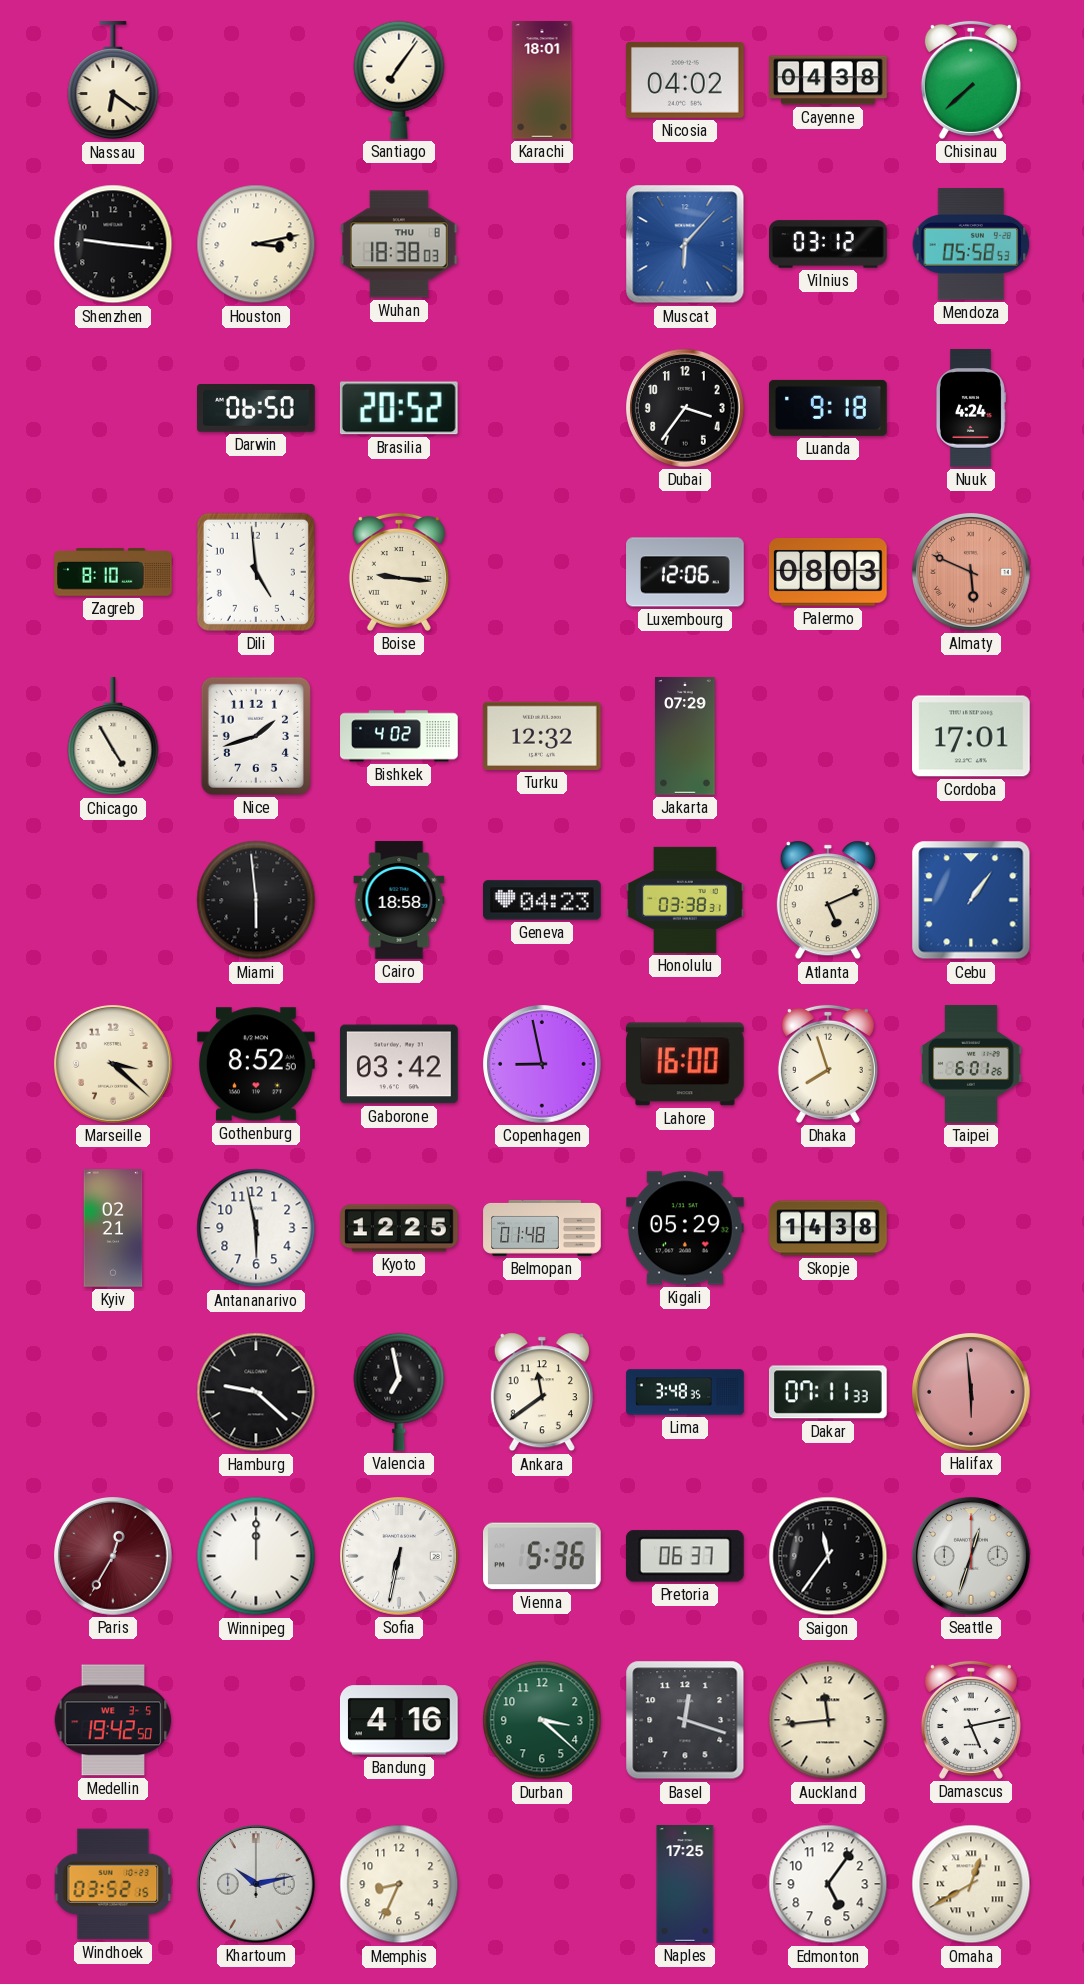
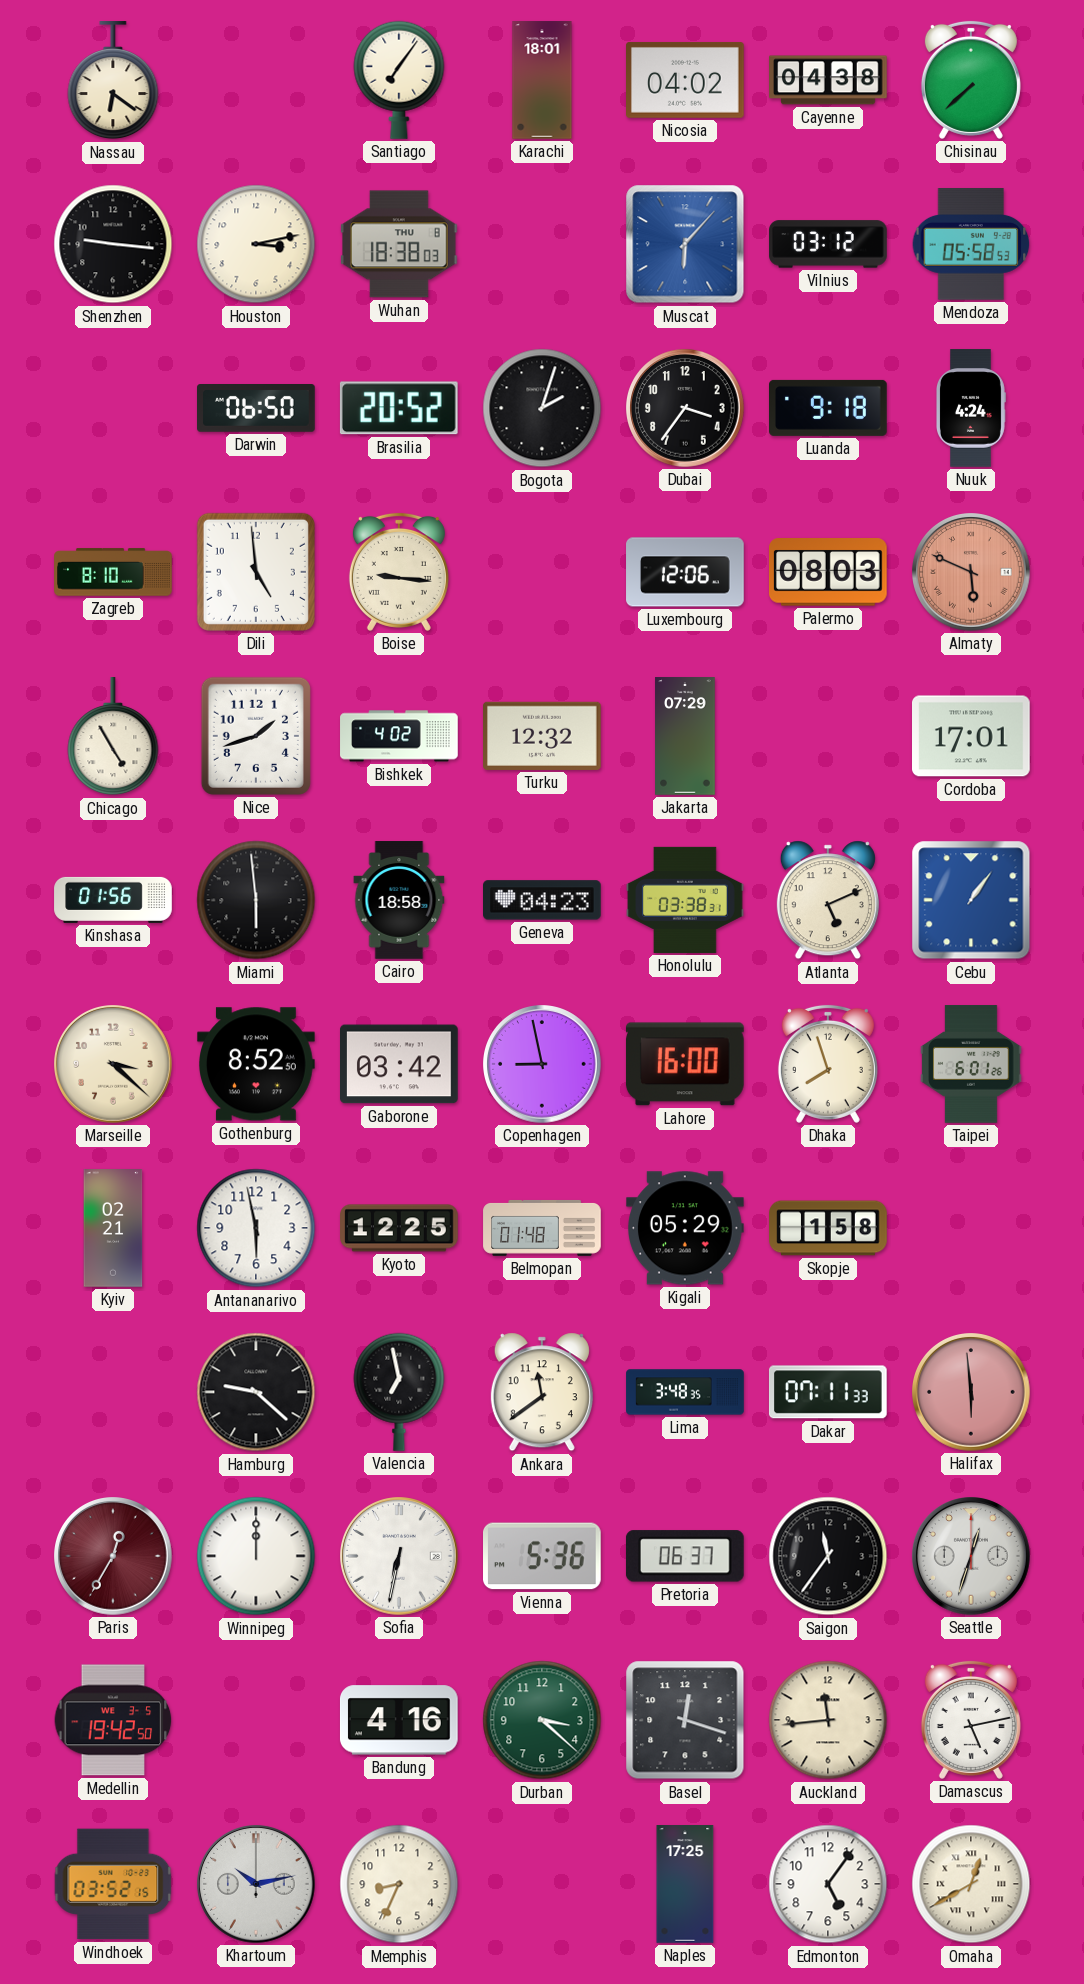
Bogota: none -> 2:03 (542, 408)
Kinshasa: none -> 01:56 (113, 900)
Skopje: 14:38 -> 1:58 (828, 1228)
